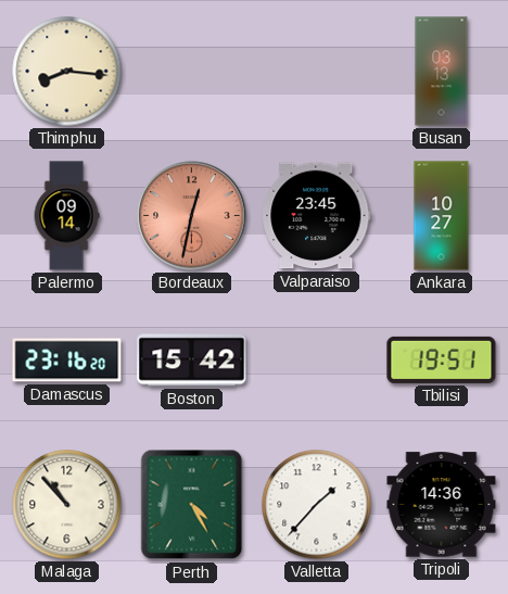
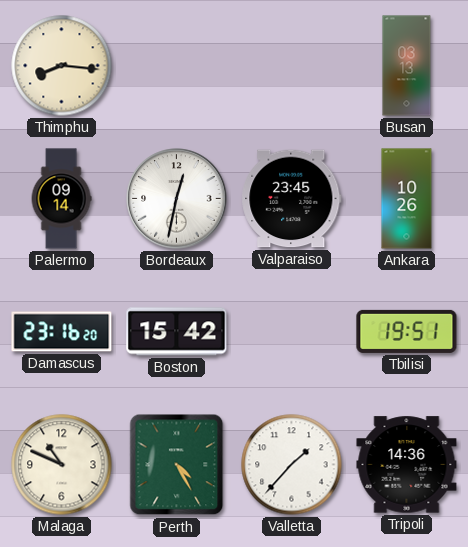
Bordeaux dial: salmon -> white (177, 199)
Ankara: 10:27 -> 10:26 (407, 199)
Malaga: 10:53 -> 10:49 (62, 465)
